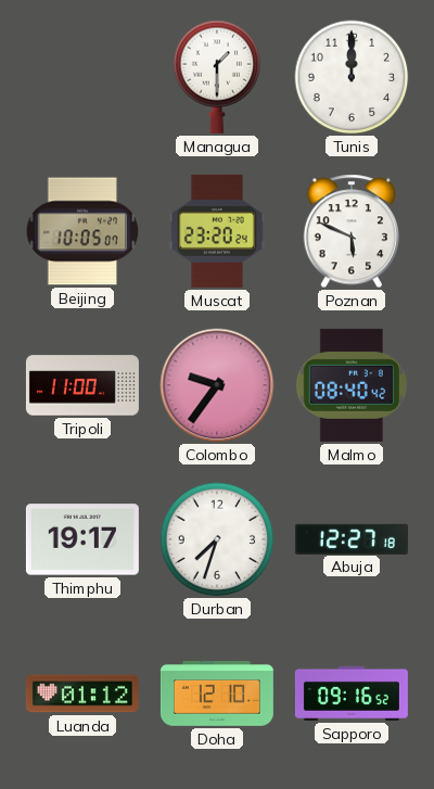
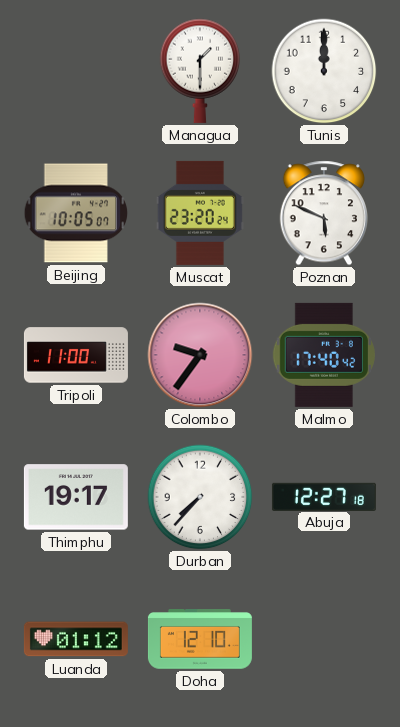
Malmo: 08:40 -> 17:40 (324, 355)
Durban: 7:33 -> 7:37 (200, 497)
Sapporo: 09:16 -> none (352, 693)
